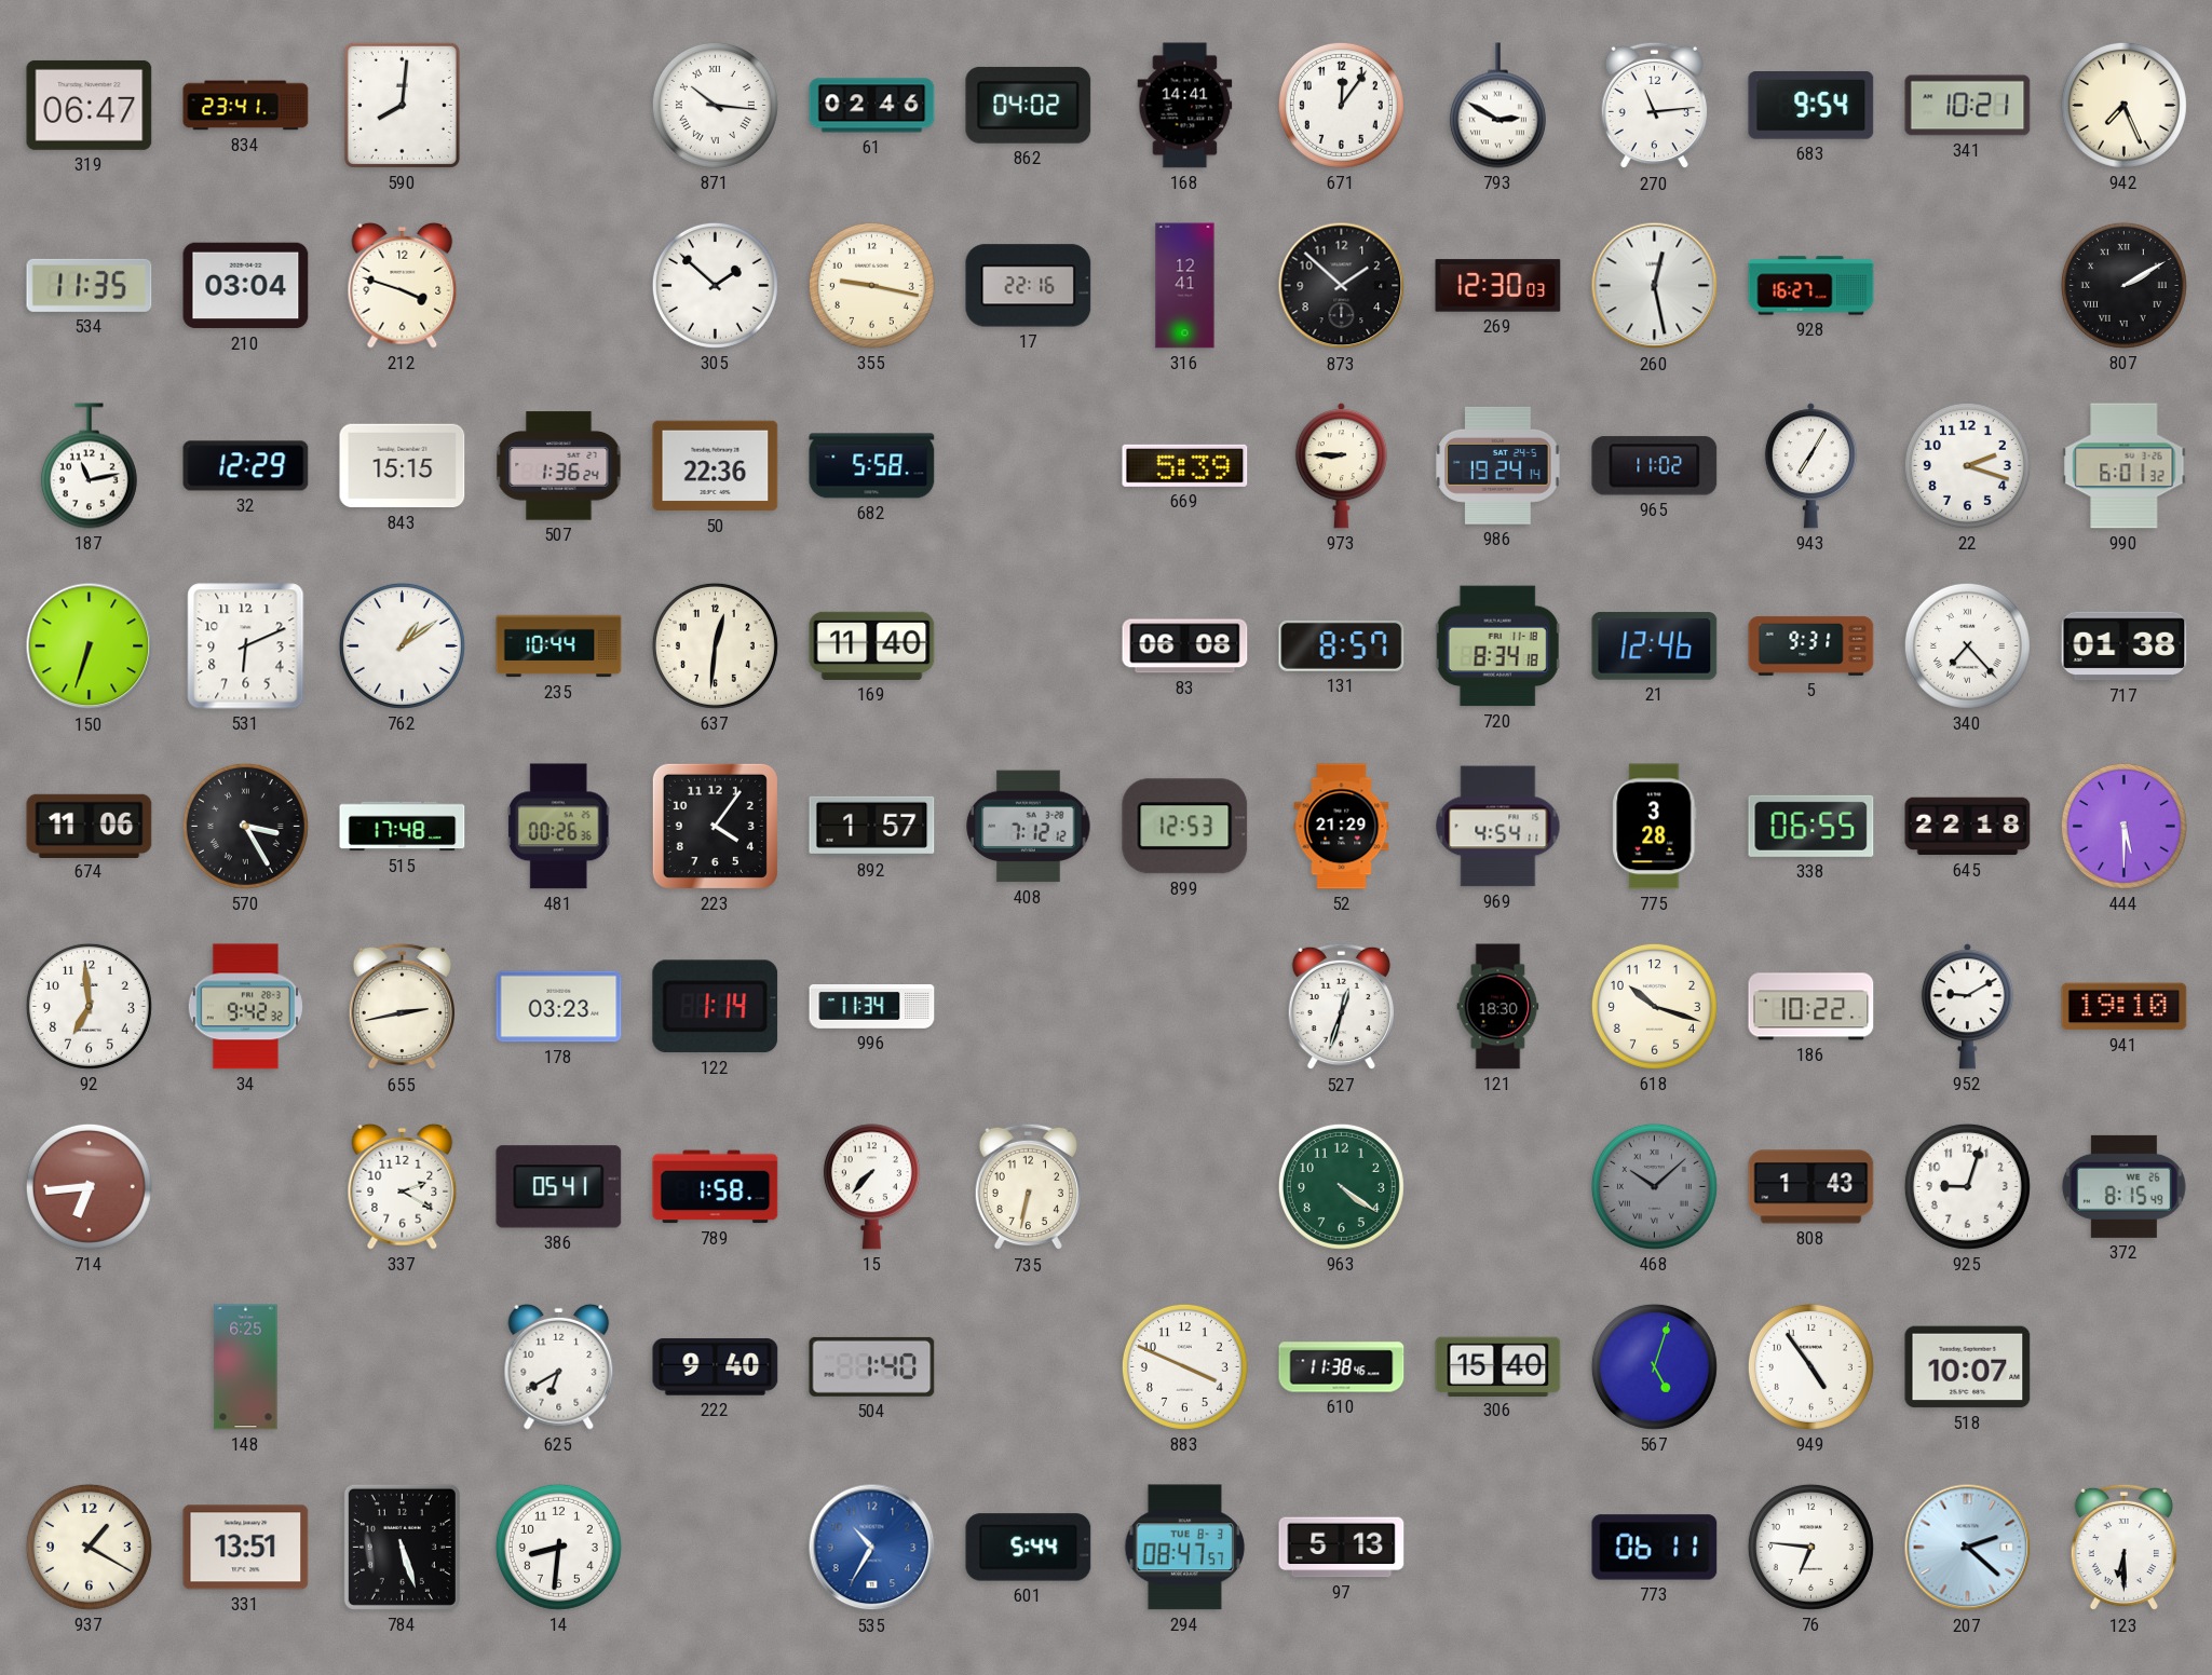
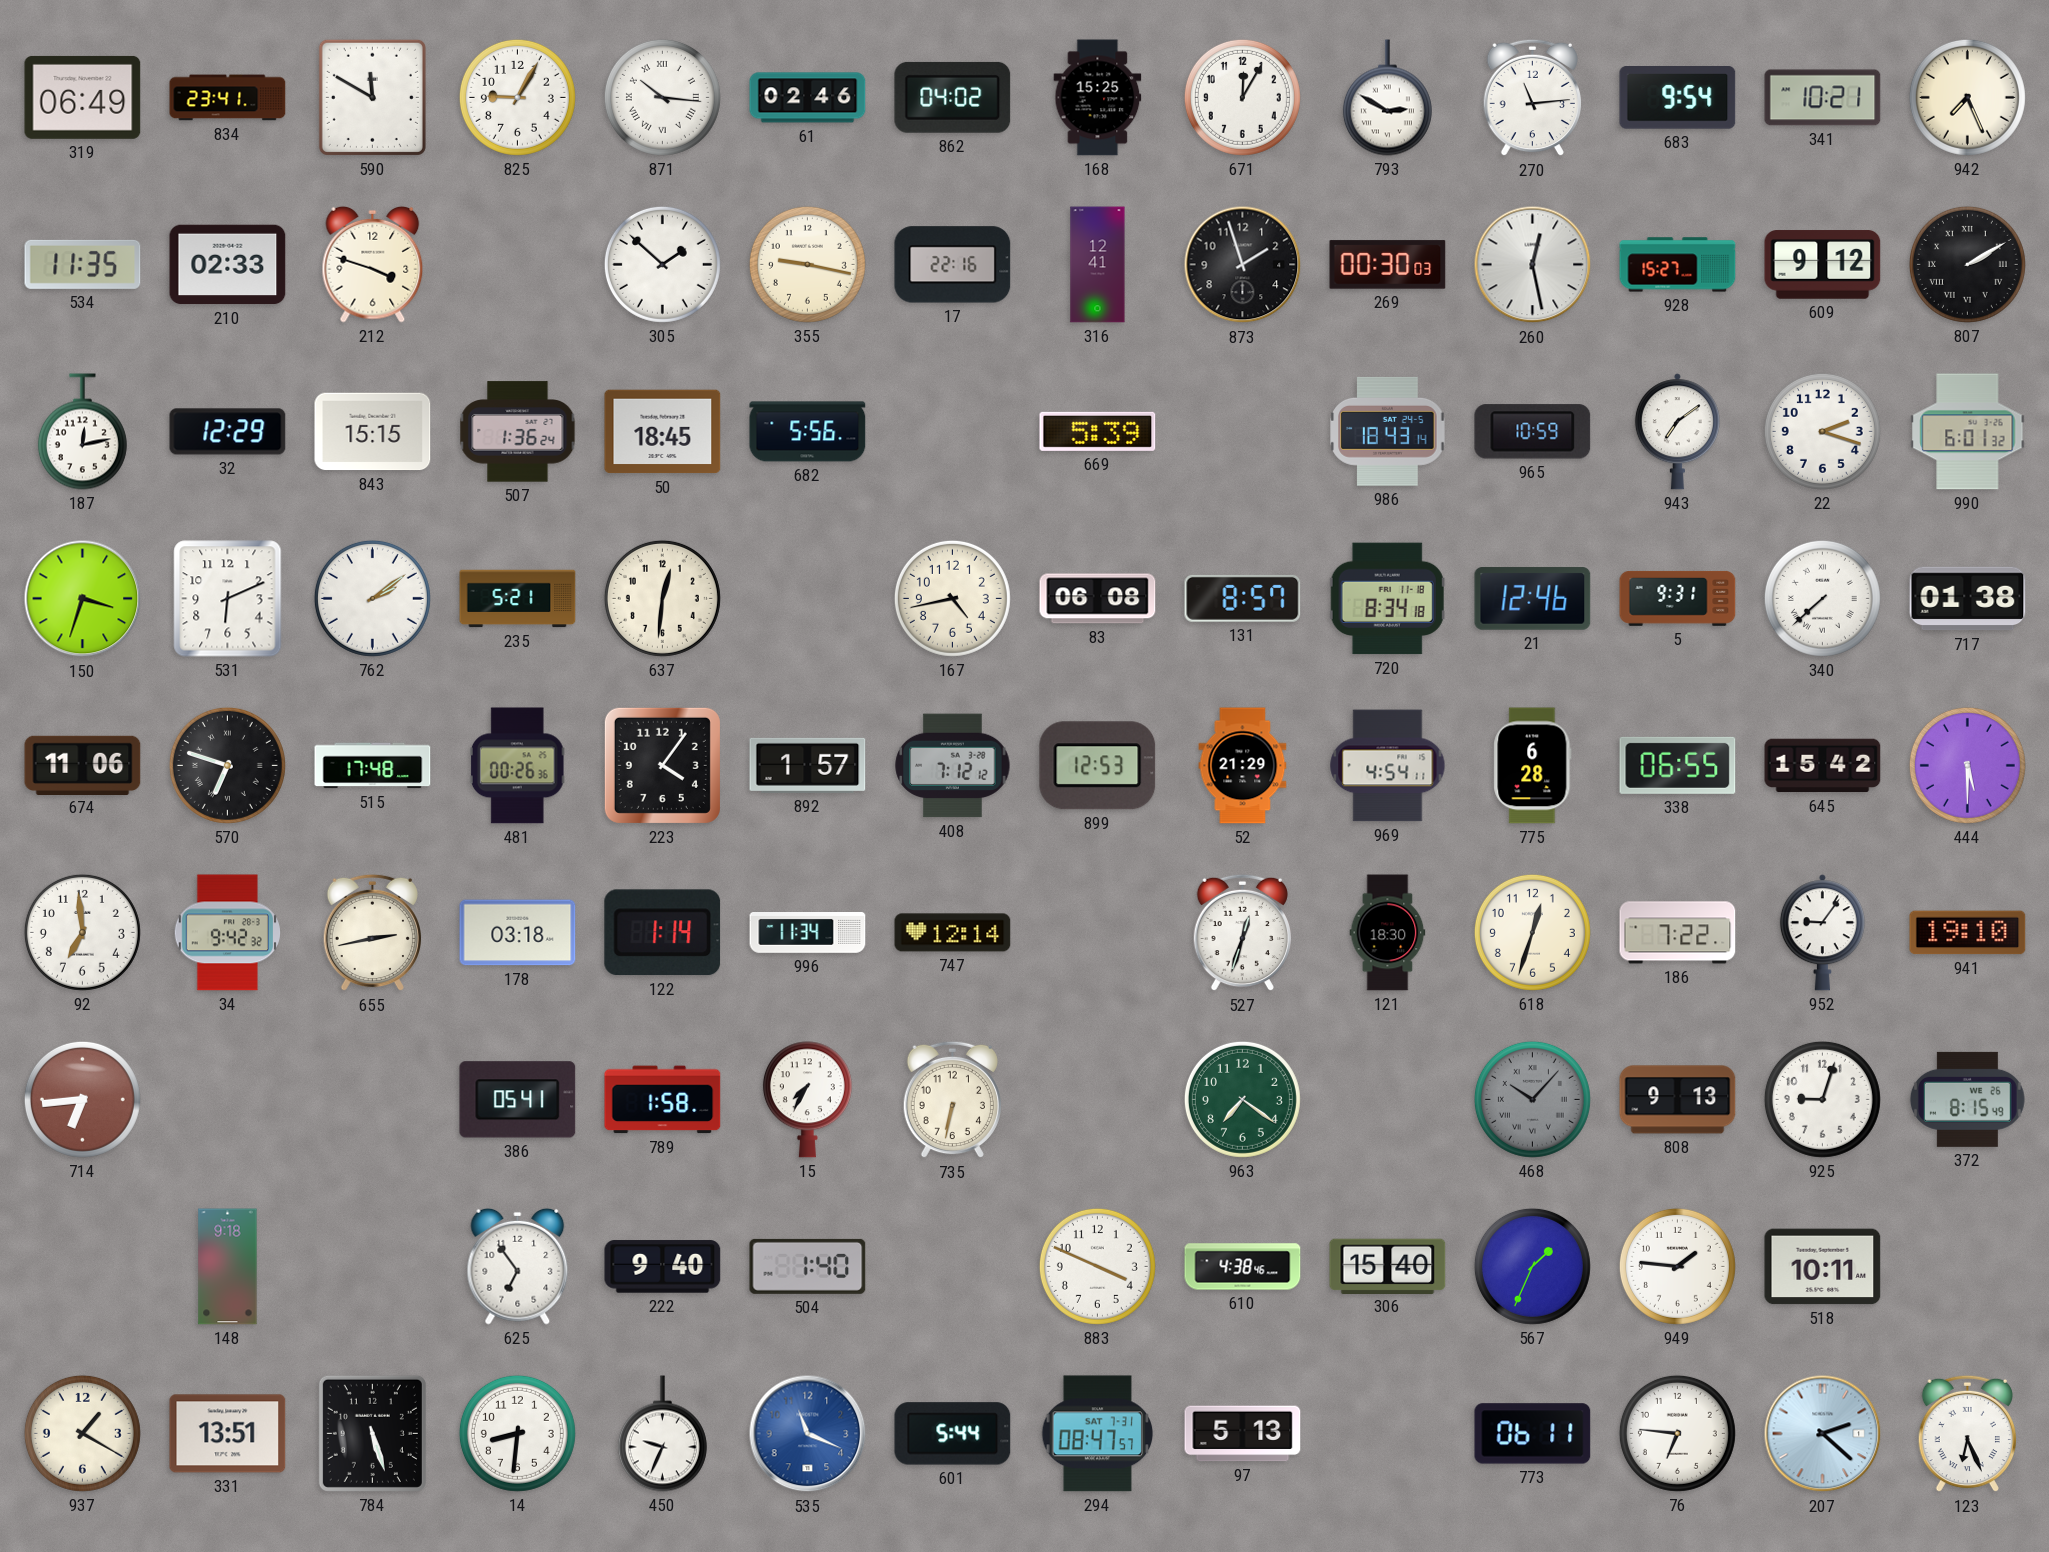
319: 06:47 -> 06:49 (83, 97)
590: 8:01 -> 11:50 (372, 97)
825: none -> 9:05 (517, 97)
168: 14:41 -> 15:25 (1098, 98)
671: 12:06 -> 12:05 (1242, 97)
210: 03:04 -> 02:33 (228, 265)
873: 1:52 -> 1:57 (1243, 265)
269: 12:30 -> 00:30 (1388, 265)
928: 16:27 -> 15:27 (1678, 265)
609: none -> 9:12 (1823, 265)
187: 11:13 -> 12:13 (82, 432)
50: 22:36 -> 18:45 (663, 432)
682: 5:58 -> 5:56 (808, 432)
973: 8:45 -> none (1341, 466)
986: 19:24 -> 18:43 (1388, 431)
965: 11:02 -> 10:59 (1533, 432)
943: 7:05 -> 7:09 (1677, 432)
150: 6:33 -> 3:33 (83, 599)
762: 1:09 -> 2:09 (372, 598)
235: 10:44 -> 5:21 (518, 599)
169: 11:40 -> none (872, 645)
167: none -> 4:43 (952, 598)
340: 7:23 -> 7:38 (1822, 598)
570: 3:25 -> 6:48 (227, 765)
775: 3:28 -> 6:28 (1533, 766)
645: 22:18 -> 15:42 (1823, 766)
178: 03:23 -> 03:18 (518, 933)
747: none -> 12:14 (953, 933)
618: 10:18 -> 12:33 (1532, 932)
186: 10:22 -> 7:22 (1678, 933)
952: 9:10 -> 9:06 (1822, 933)
337: 2:20 -> none (403, 1186)
15: 7:37 -> 7:35 (807, 1100)
963: 4:21 -> 7:21 (1242, 1099)
468: 10:08 -> 10:07 (1532, 1099)
808: 1:43 -> 9:13 (1678, 1100)
148: 6:25 -> 9:18 (228, 1267)
625: 6:40 -> 6:54 (518, 1266)
610: 11:38 -> 4:38 (1243, 1267)
567: 5:03 -> 1:34 (1532, 1266)
949: 4:54 -> 1:46 (1677, 1266)
518: 10:07 -> 10:11 (1823, 1267)
450: none -> 9:34 (662, 1434)
535: 10:35 -> 11:19 (808, 1434)
294 date: TUE 8-3 -> SAT 7-31 (1098, 1434)
123: 6:30 -> 6:26 (1967, 1434)
